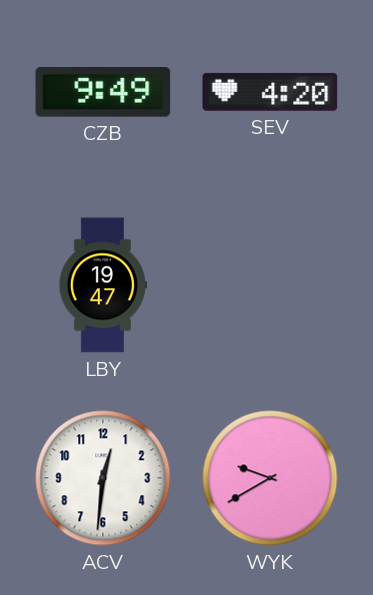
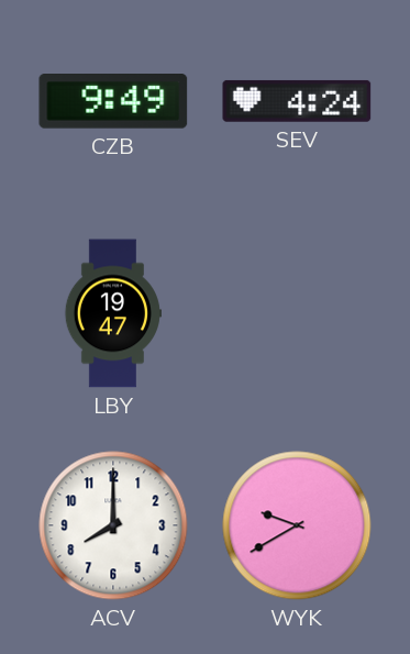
SEV: 4:20 -> 4:24 (297, 101)
ACV: 12:31 -> 8:00 (113, 525)
